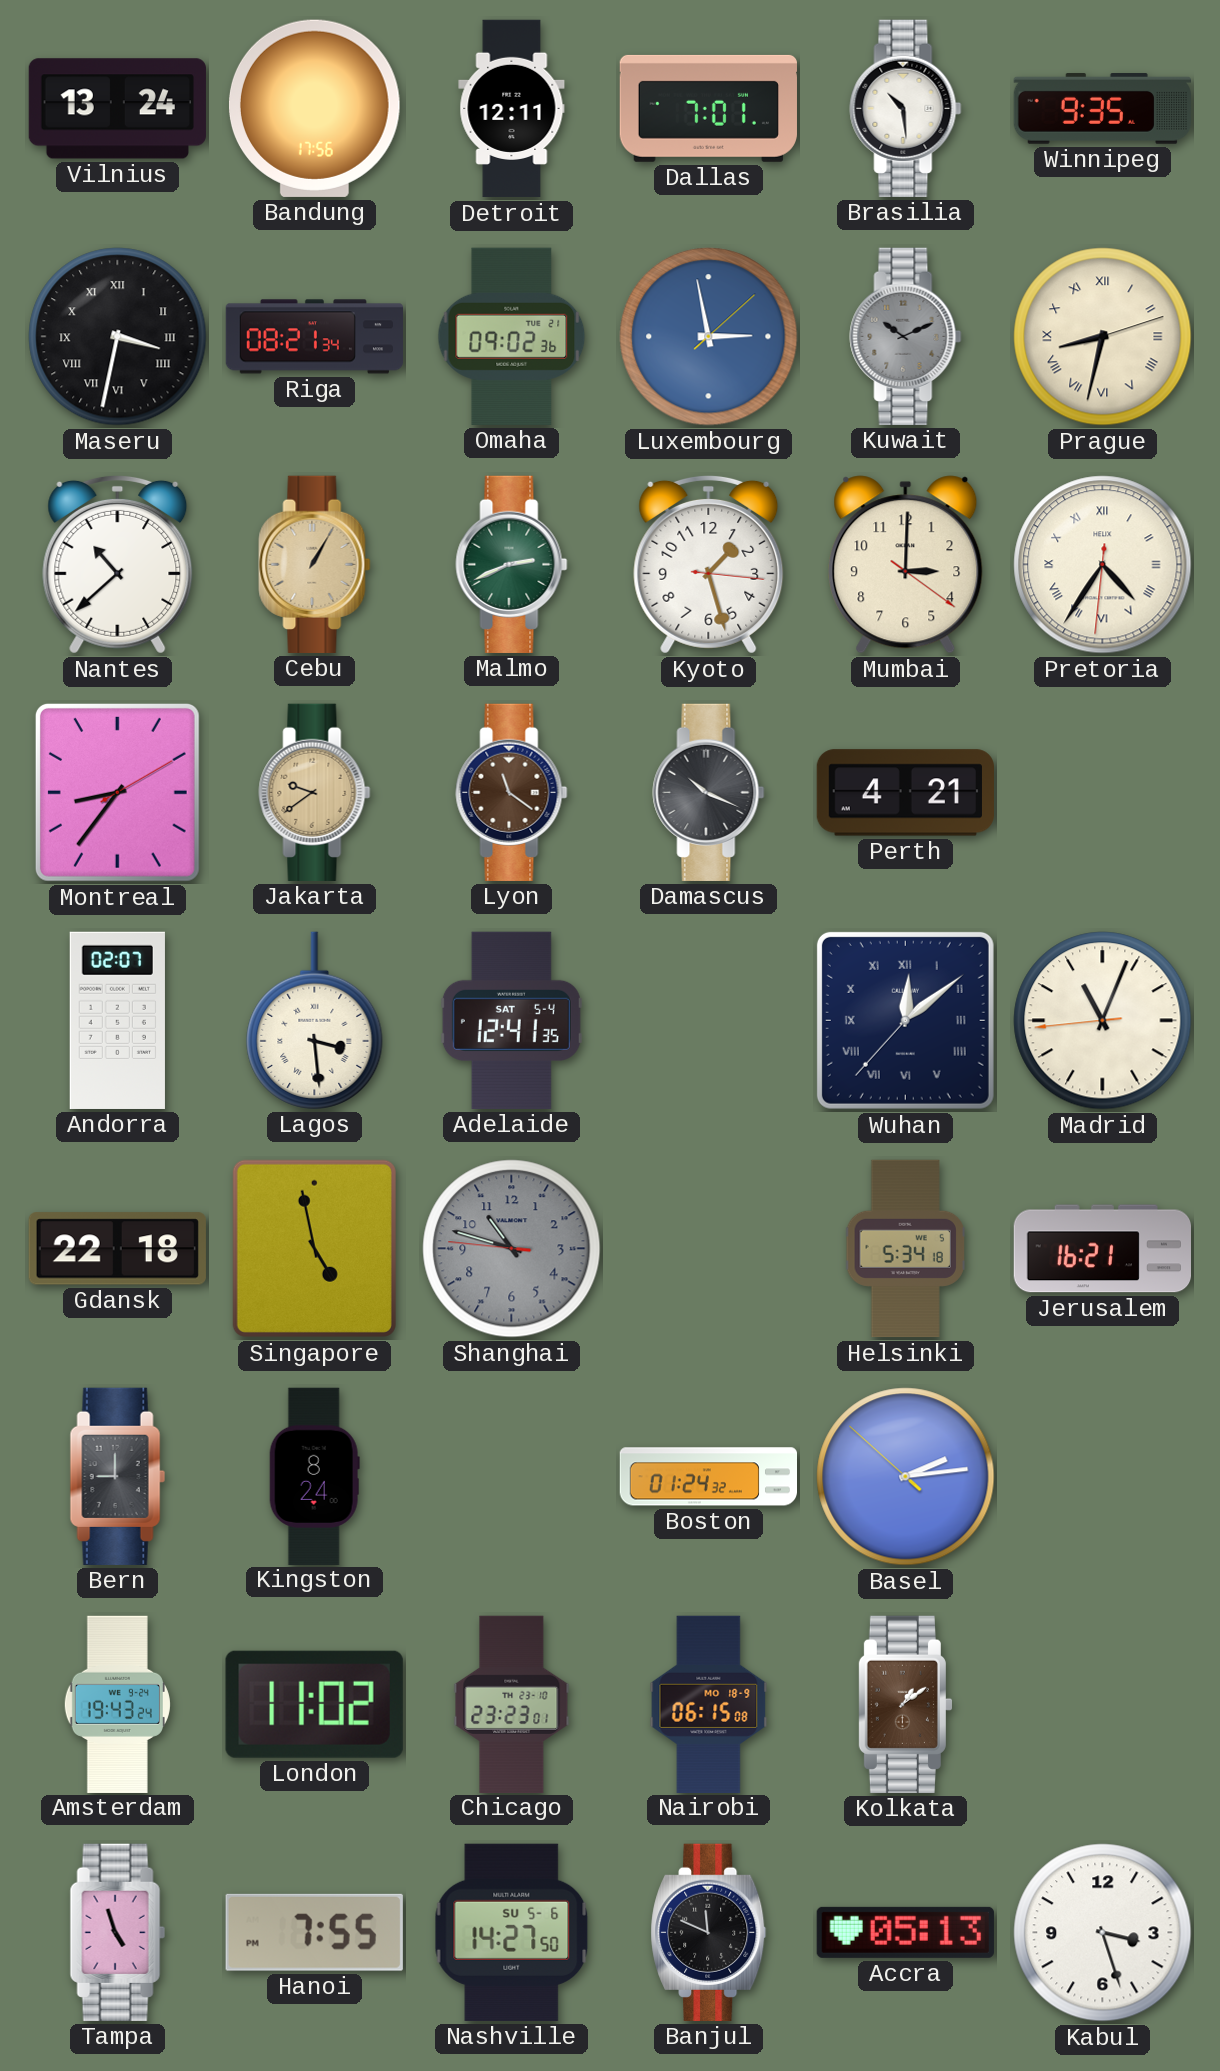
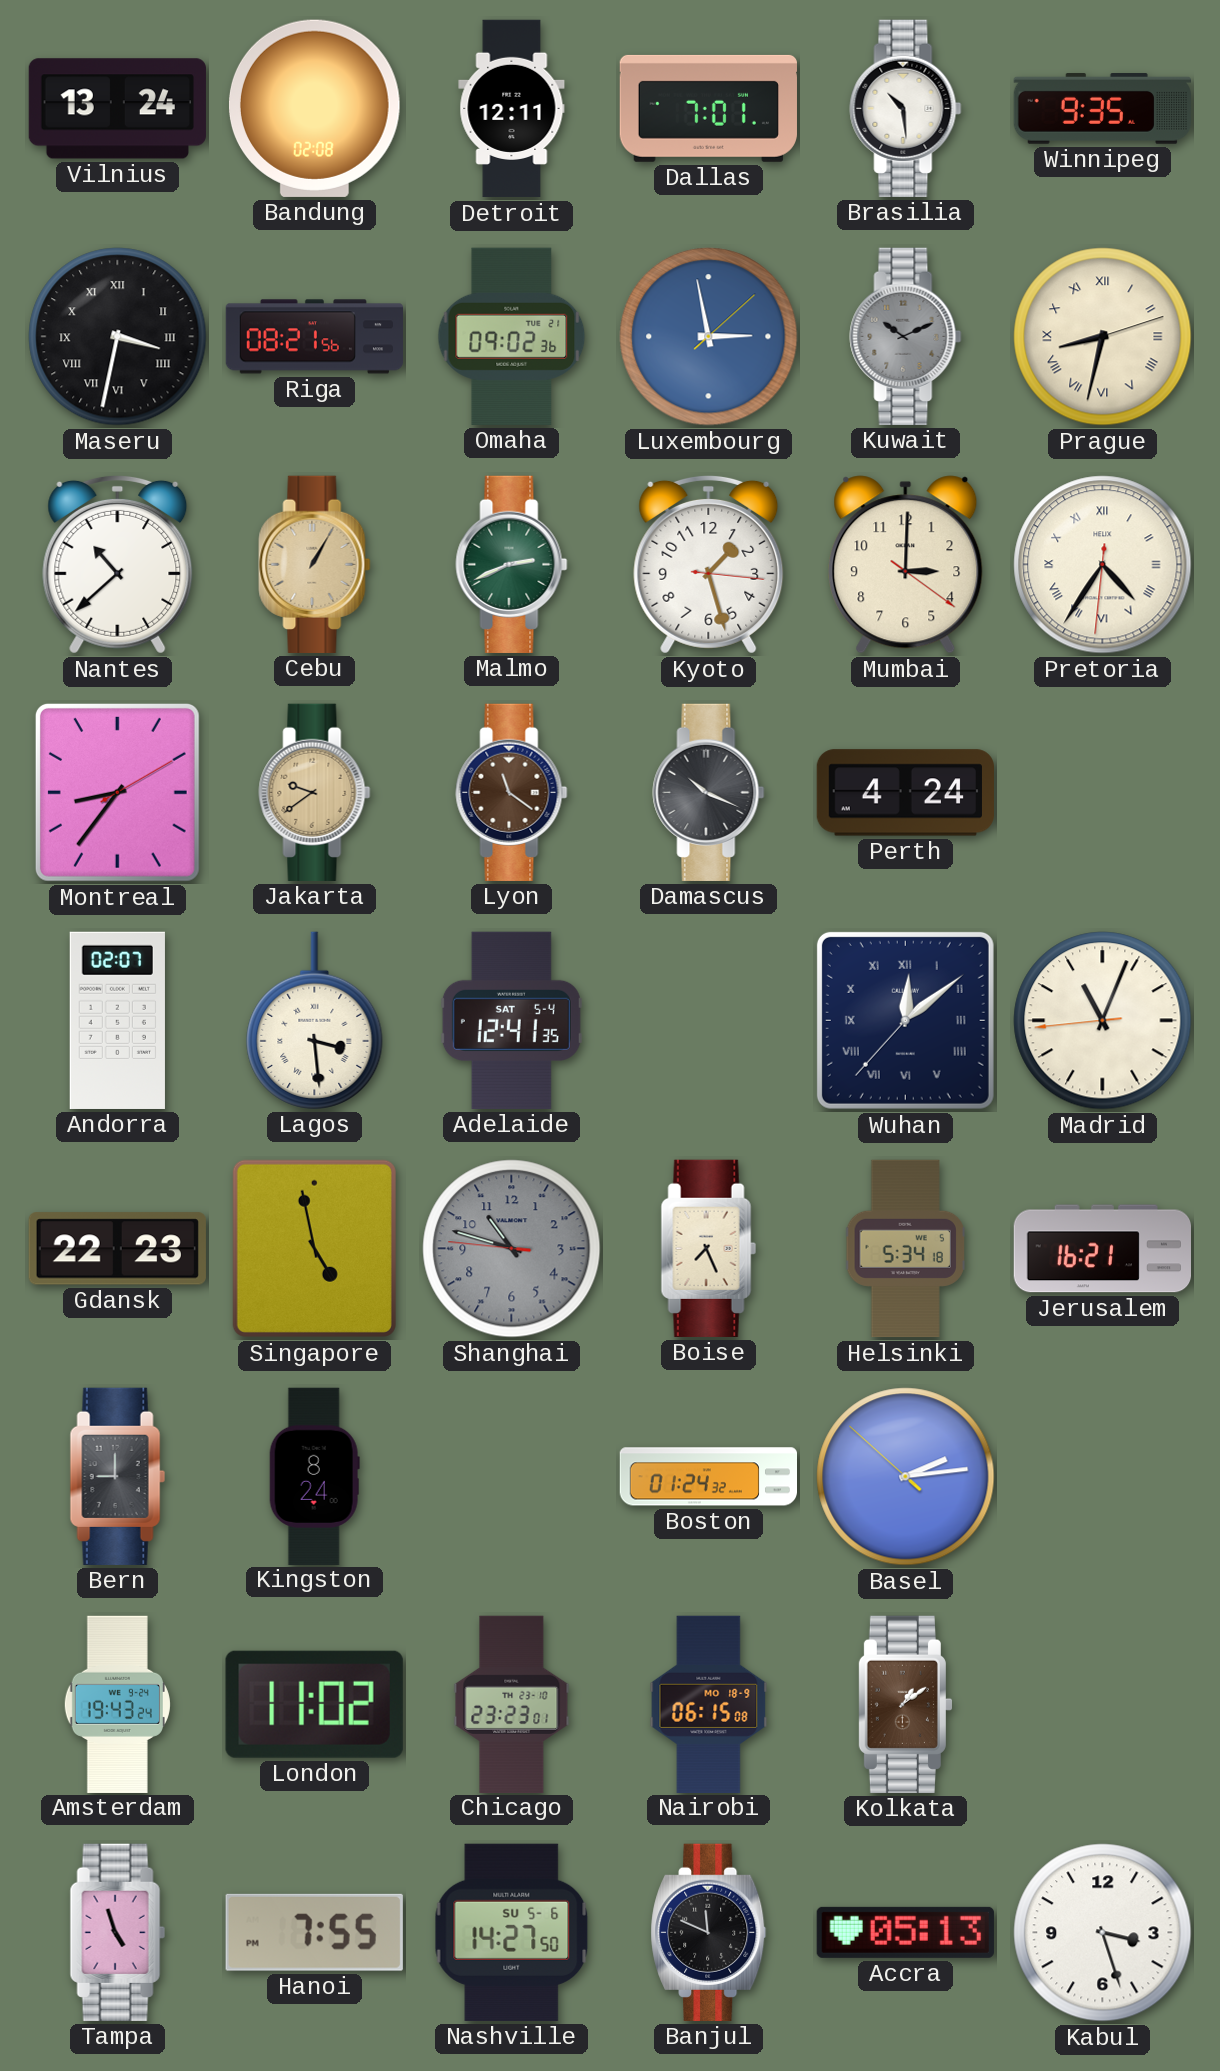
Bandung: 17:56 -> 02:08 (314, 108)
Riga: 08:21:34 -> 08:21:56 (315, 337)
Perth: 4:21 -> 4:24 (905, 793)
Gdansk: 22:18 -> 22:23 (117, 1249)
Boise: none -> 7:26 (708, 1248)
